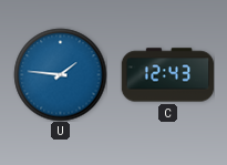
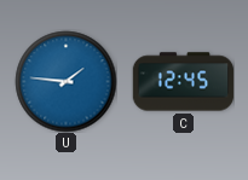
C: 12:43 -> 12:45 (183, 82)
